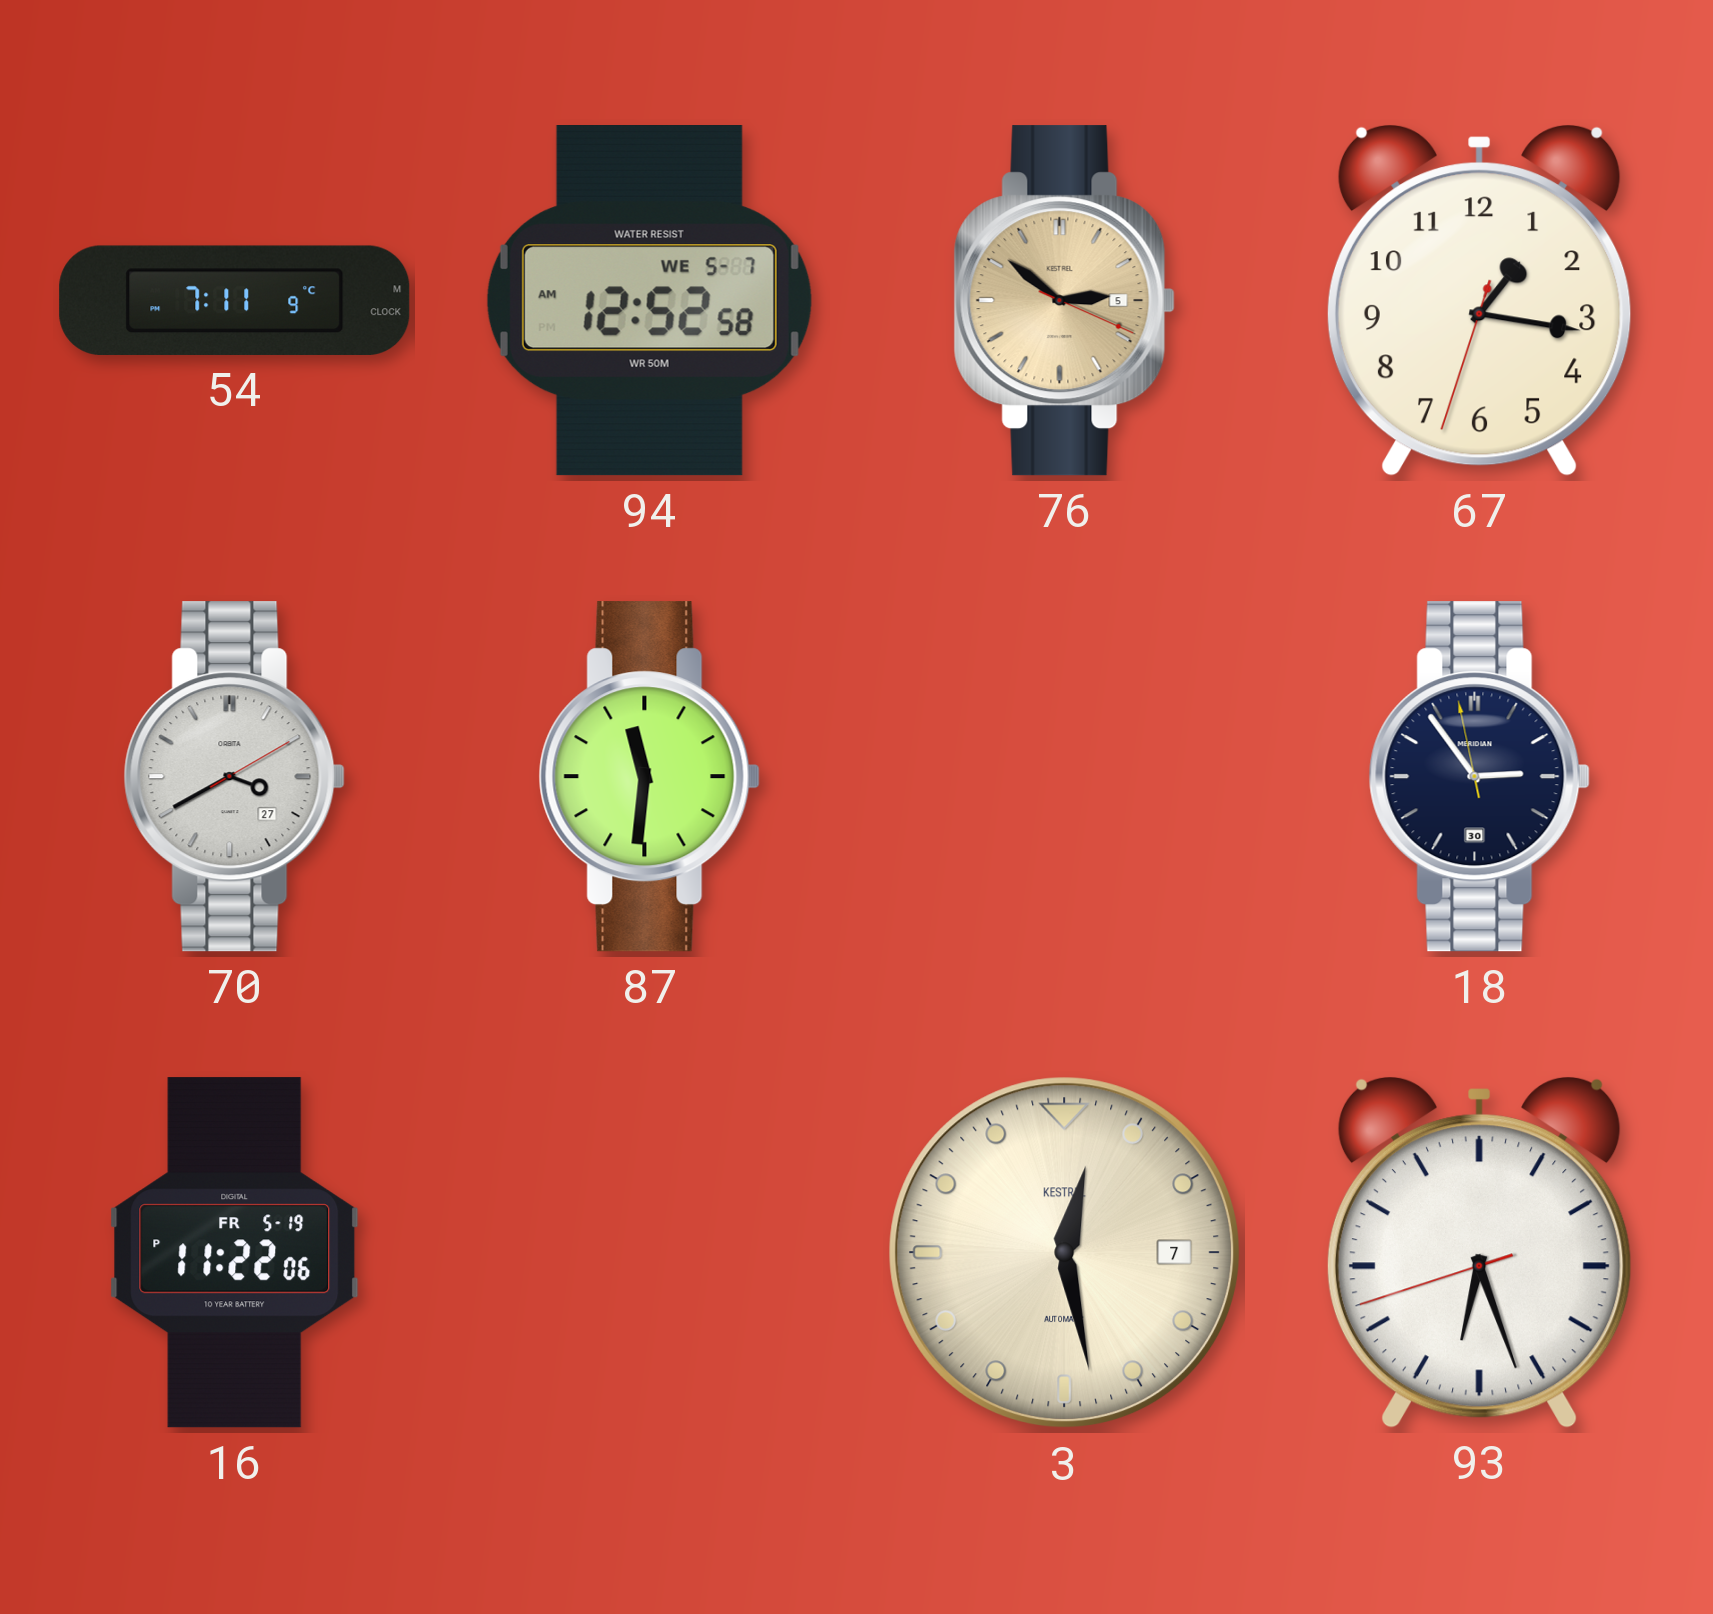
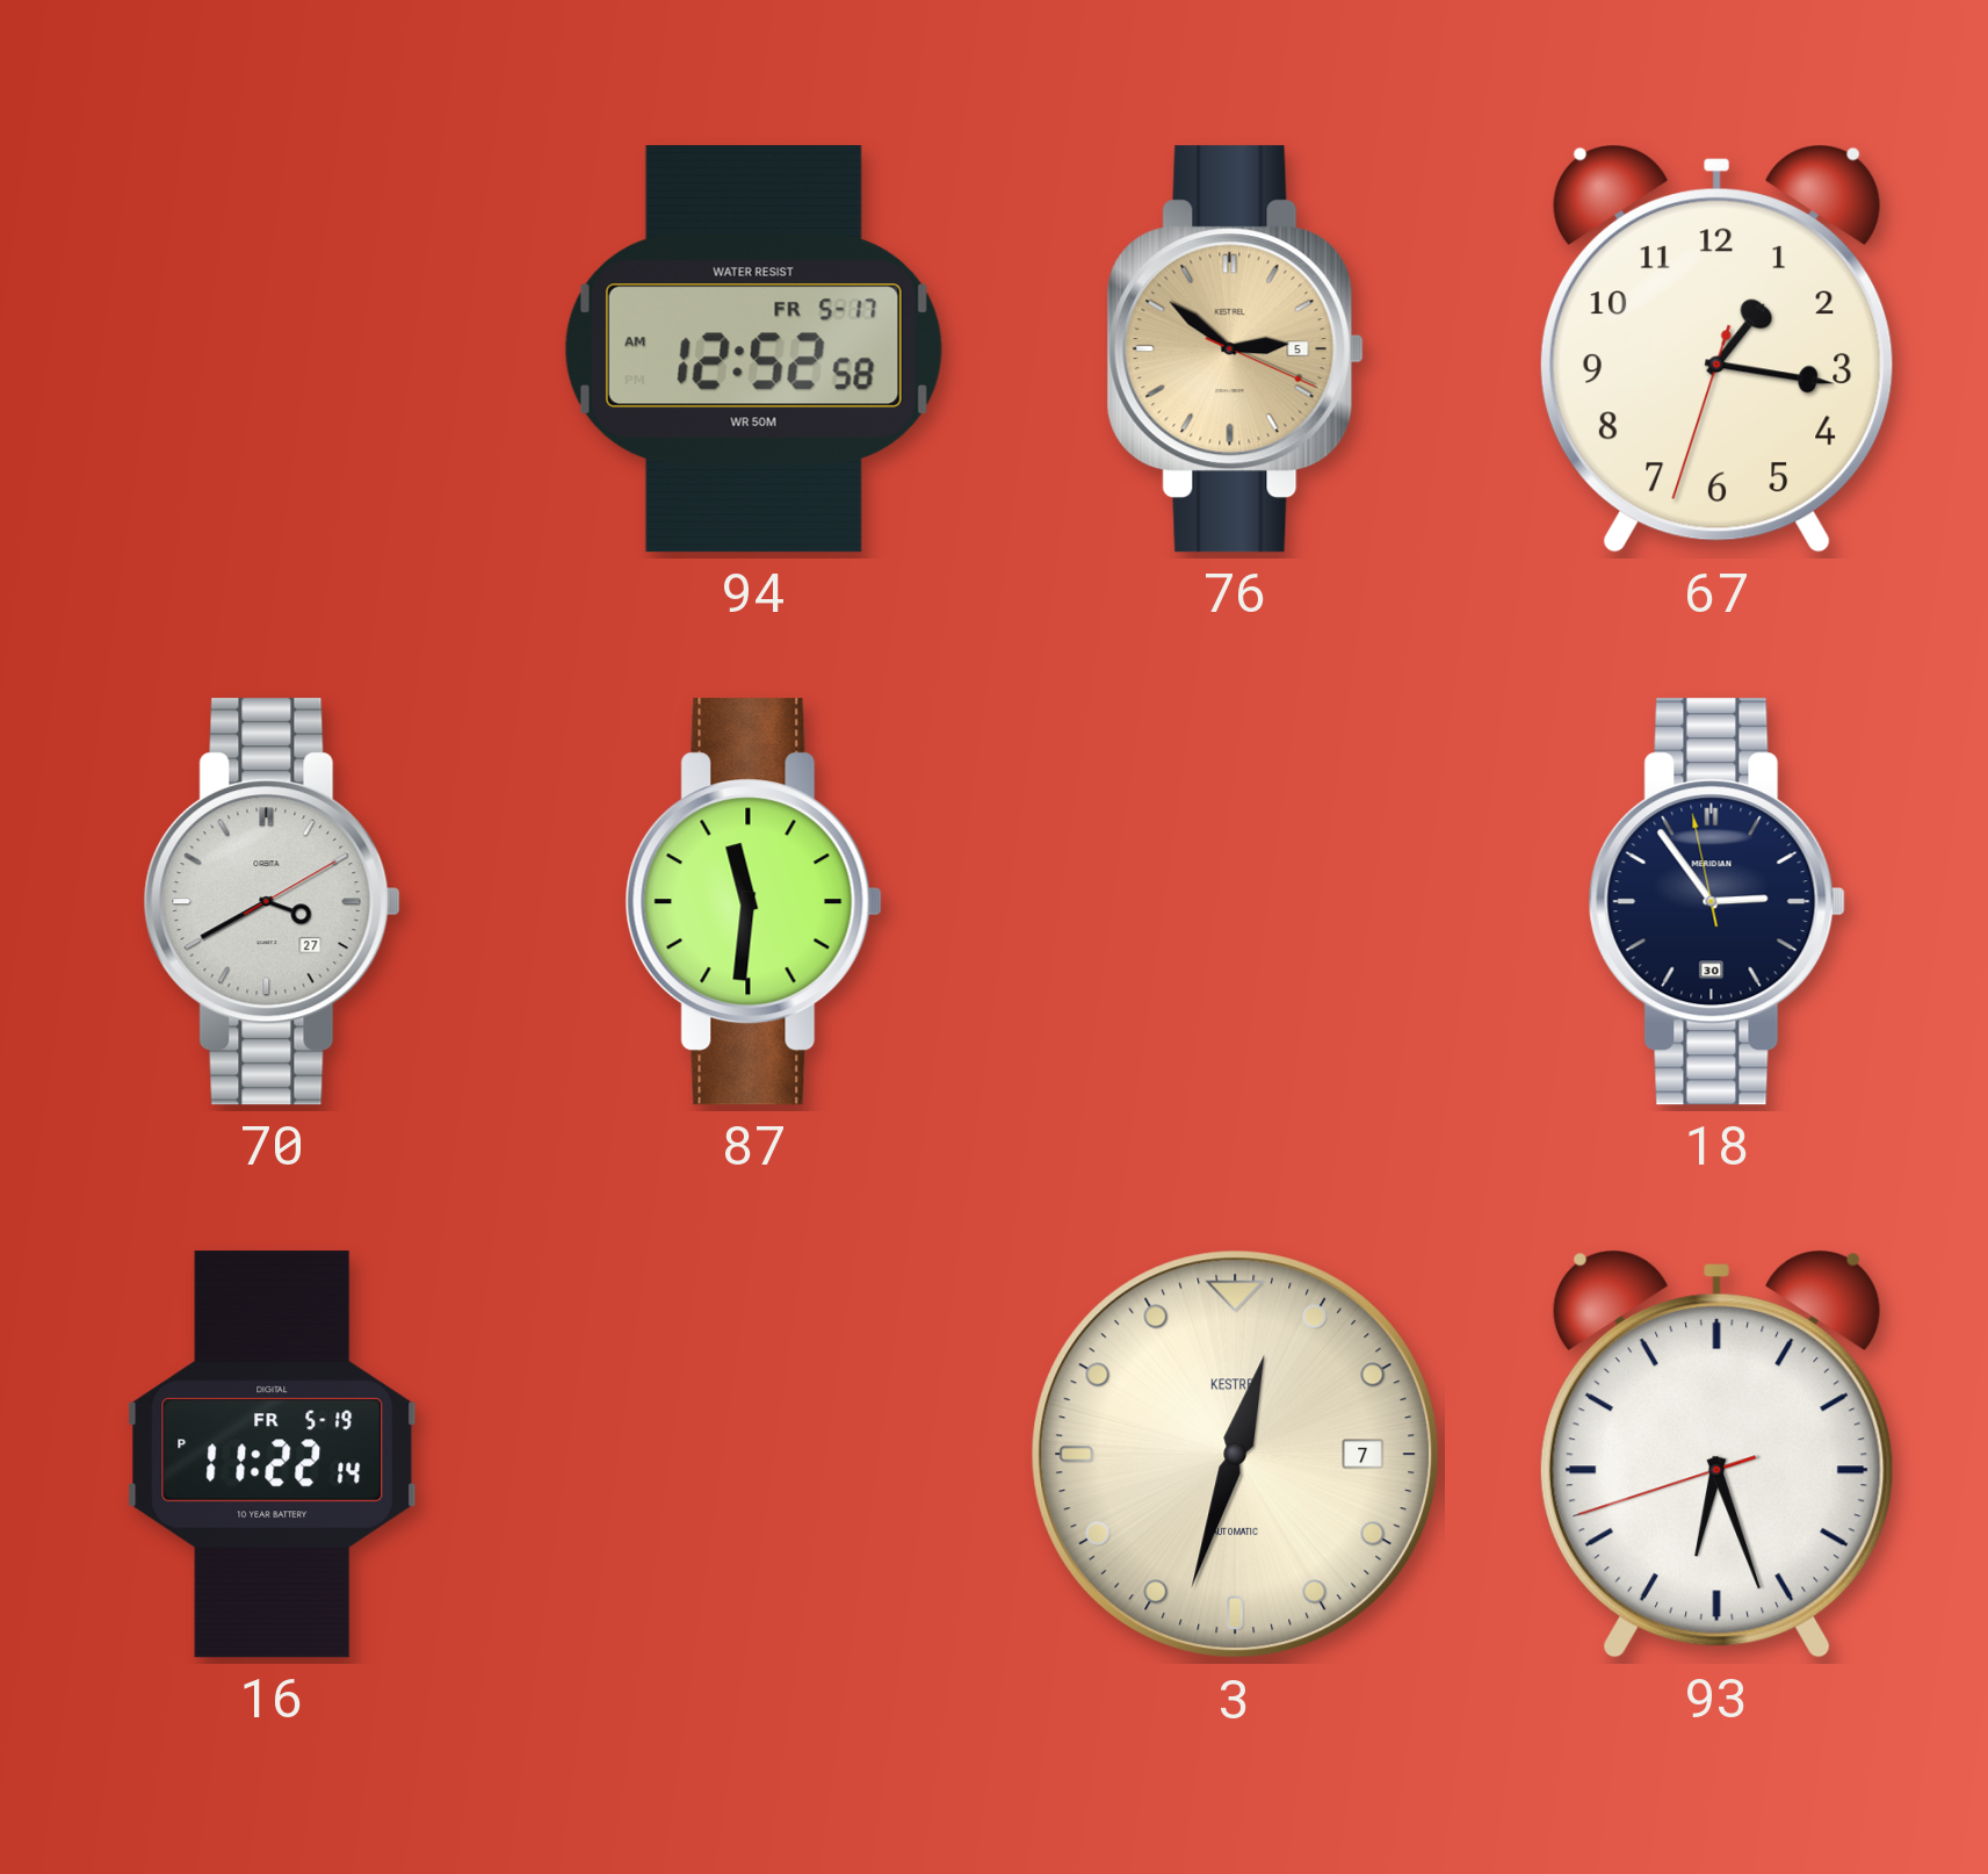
54: 7:11 -> none (235, 300)
94 date: WE 5-7 -> FR 5-17 (753, 349)
16: 11:22:06 PM -> 11:22:14 PM (273, 1455)
3: 12:28 -> 12:33 (1236, 1455)
